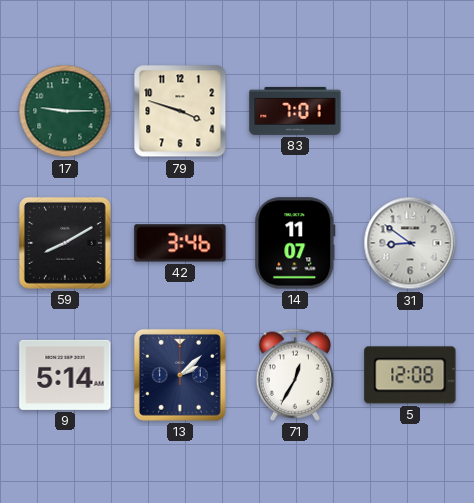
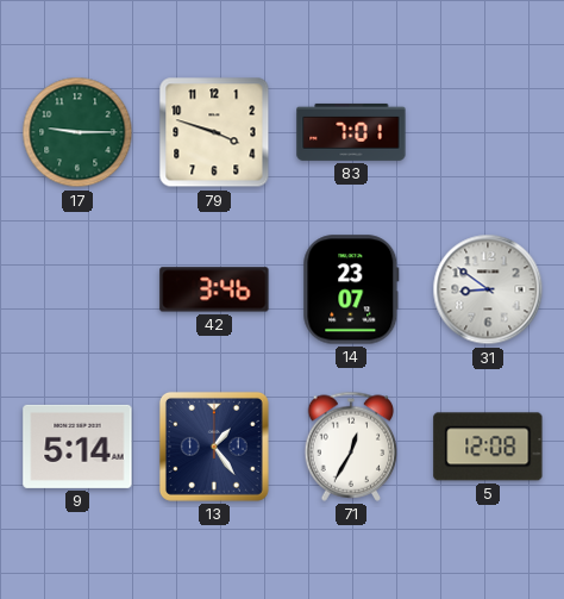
59: 8:10 -> none (65, 243)
14: 11:07 -> 23:07 (351, 289)
13: 2:08 -> 1:24 (214, 447)
